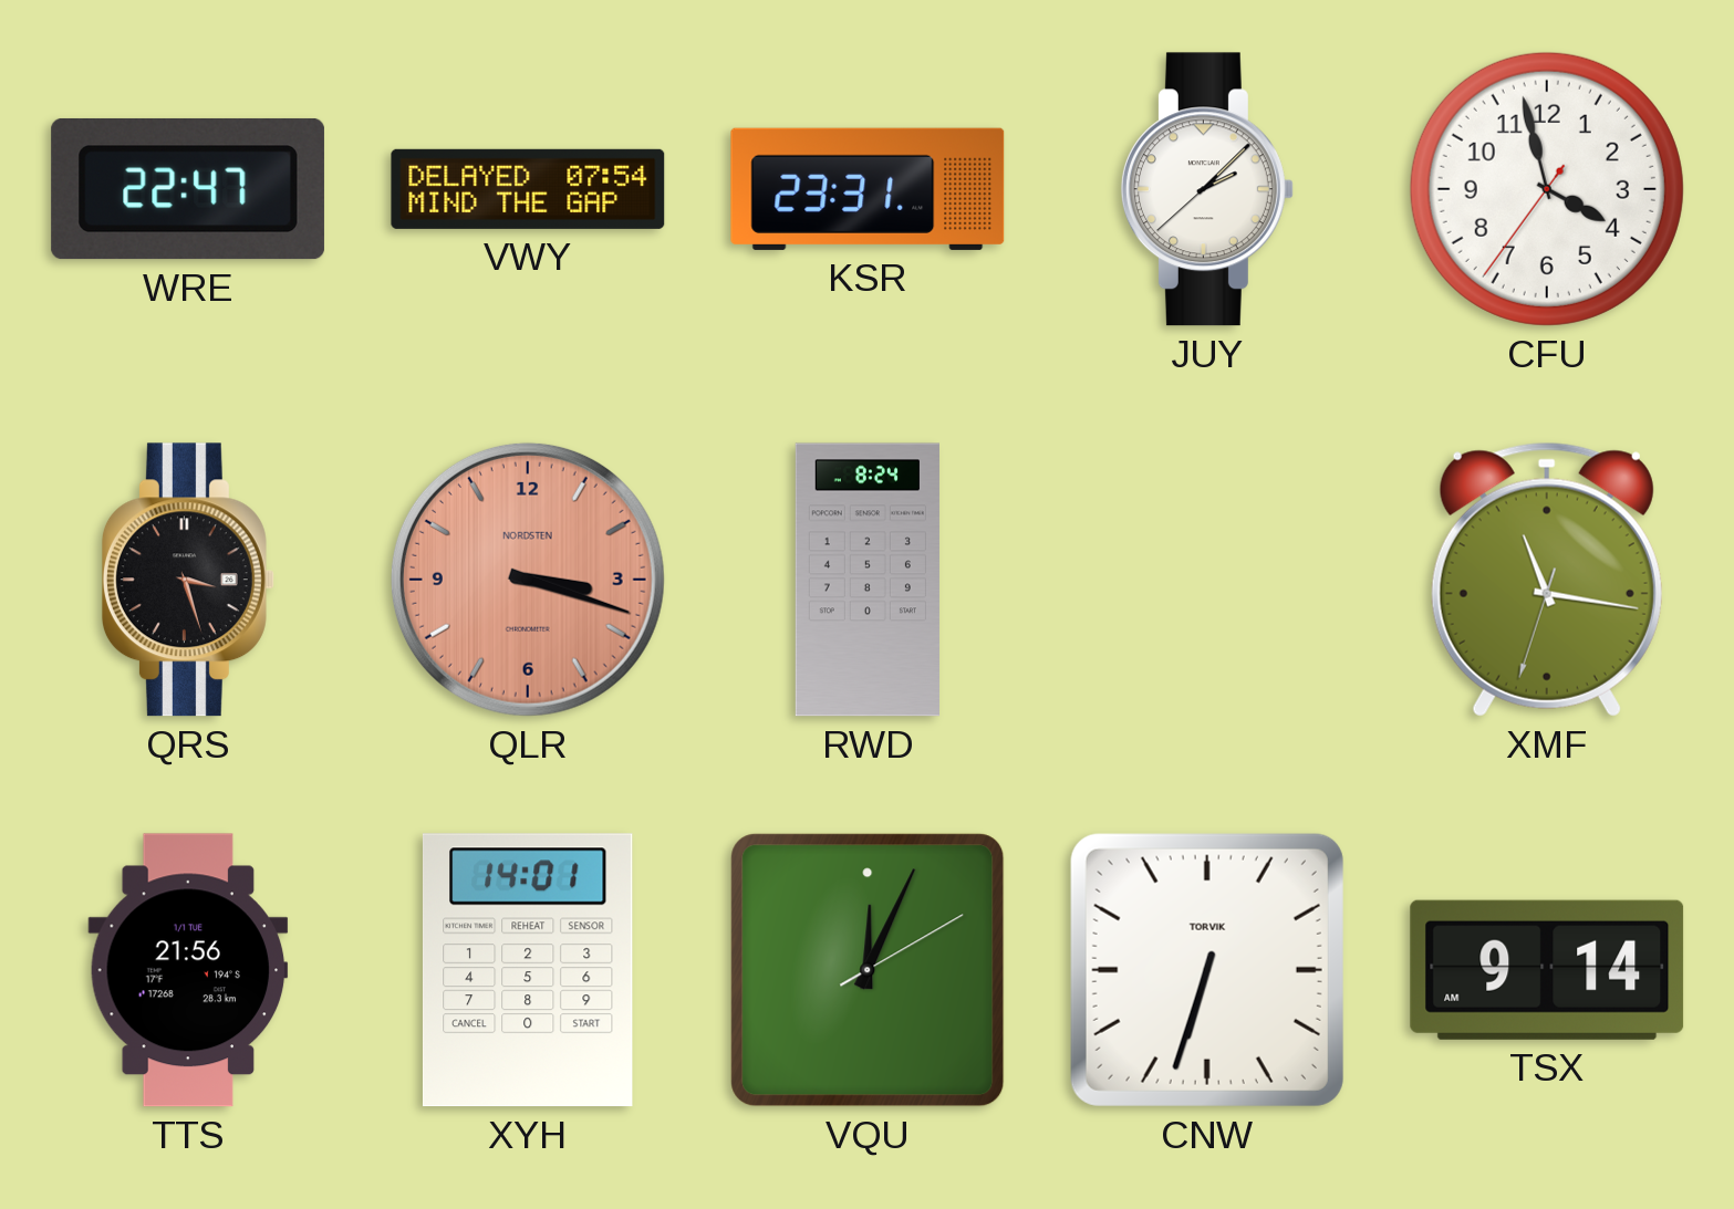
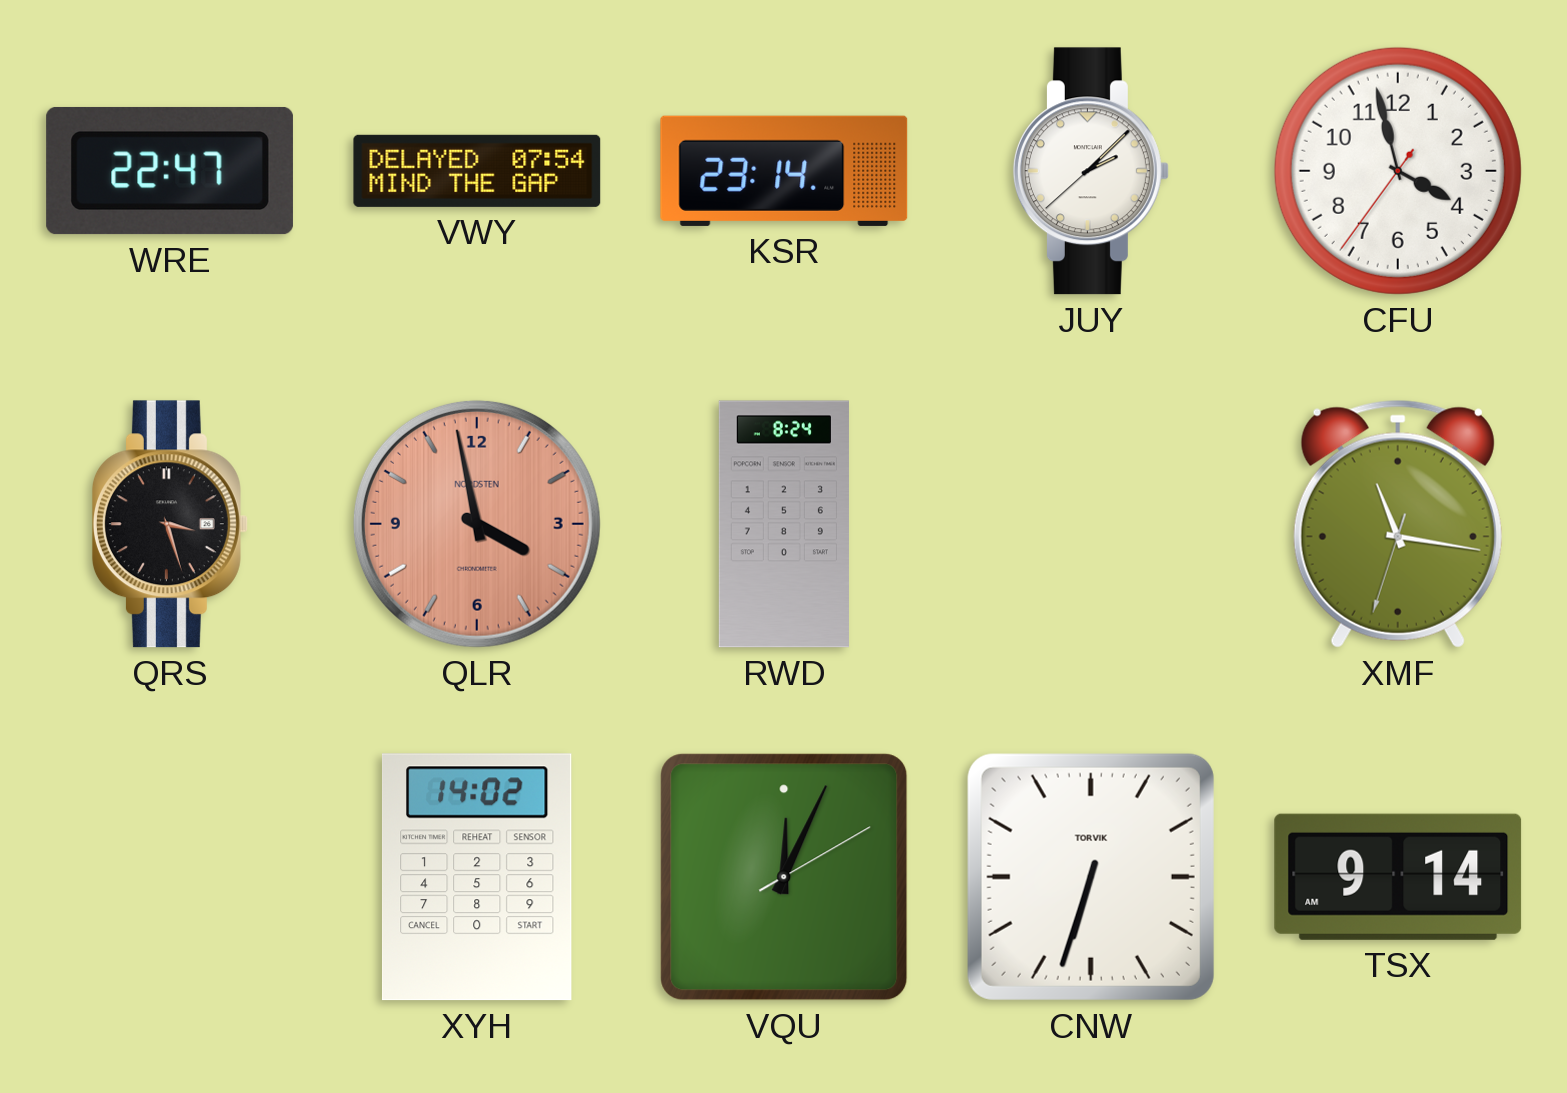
KSR: 23:31 -> 23:14 (784, 171)
QLR: 3:18 -> 3:58 (477, 524)
TTS: 21:56 -> none (188, 970)
XYH: 14:01 -> 14:02 (477, 877)
